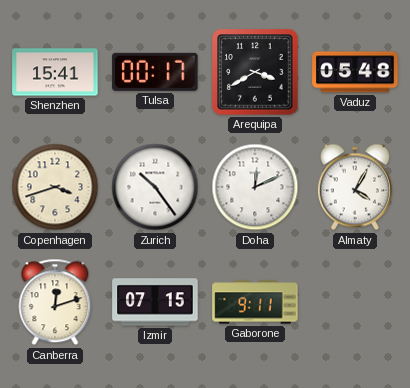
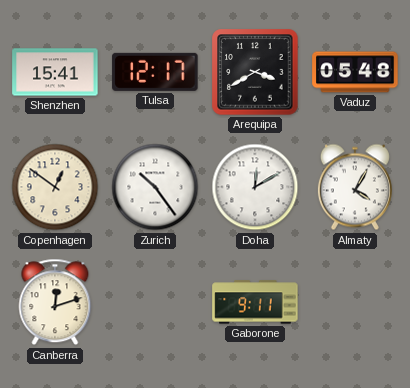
Tulsa: 00:17 -> 12:17 (155, 72)
Copenhagen: 3:42 -> 12:51 (55, 187)
Doha: 12:11 -> 12:10 (255, 187)
Izmir: 07:15 -> none (155, 302)
